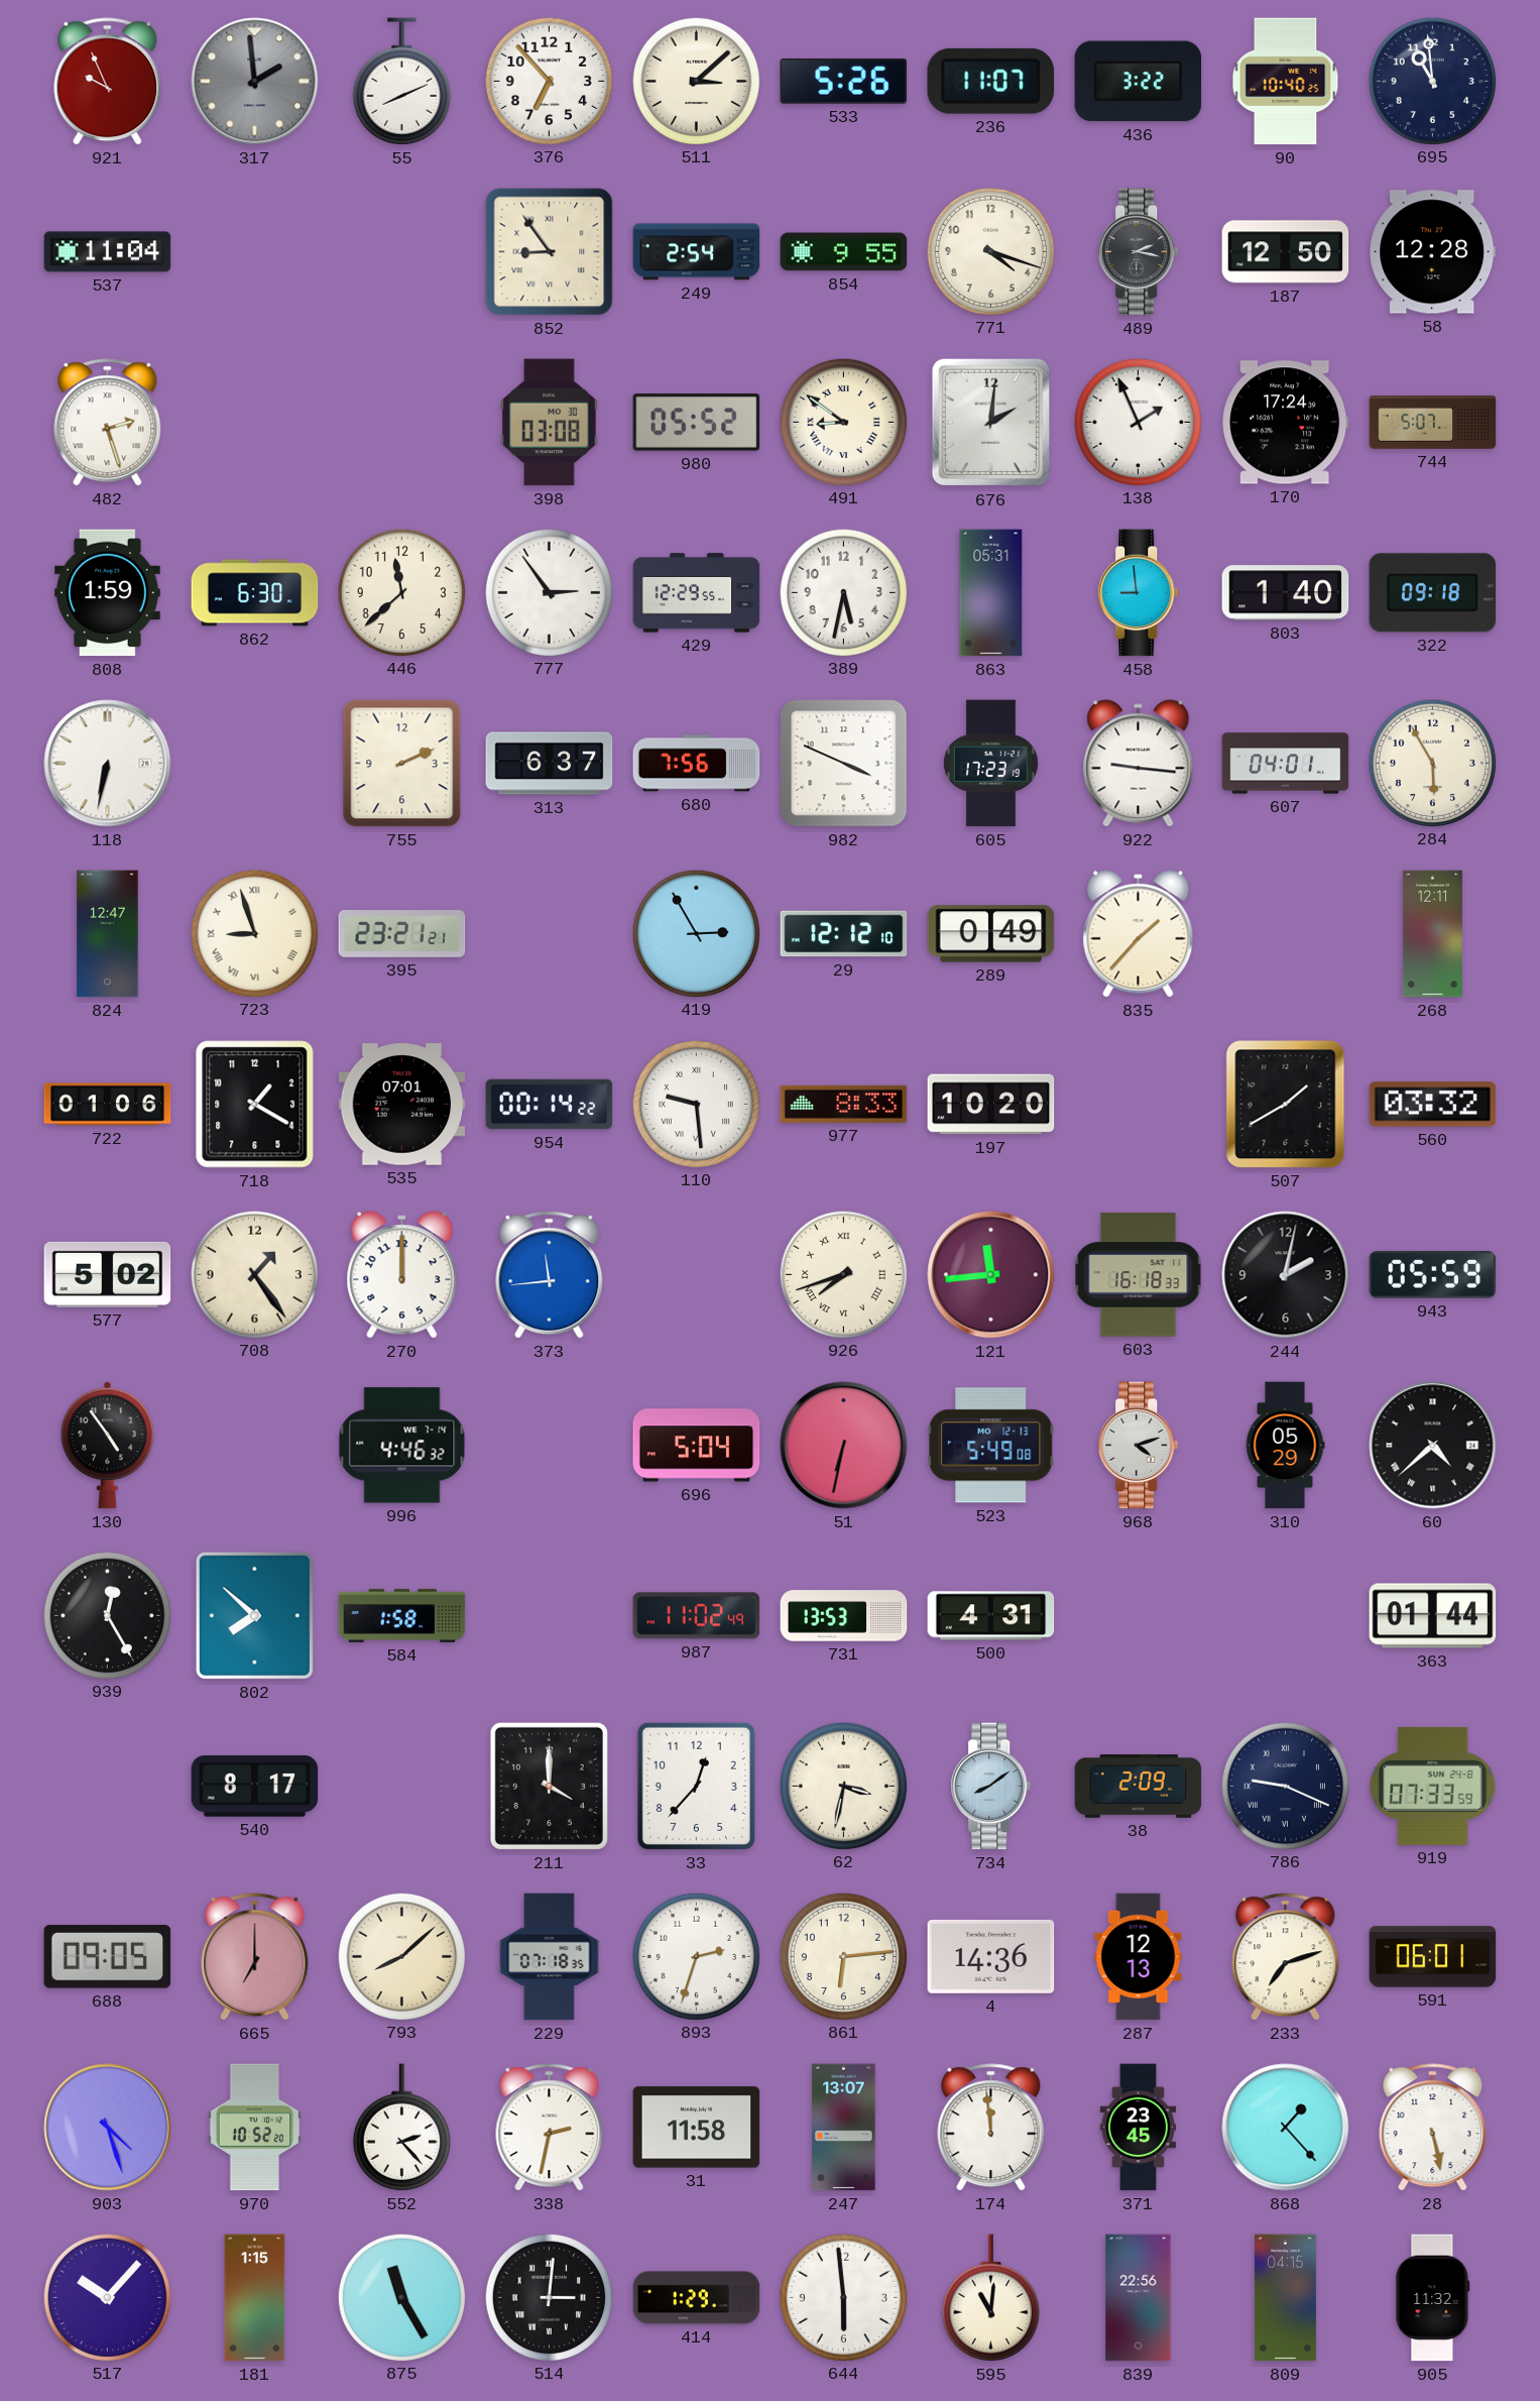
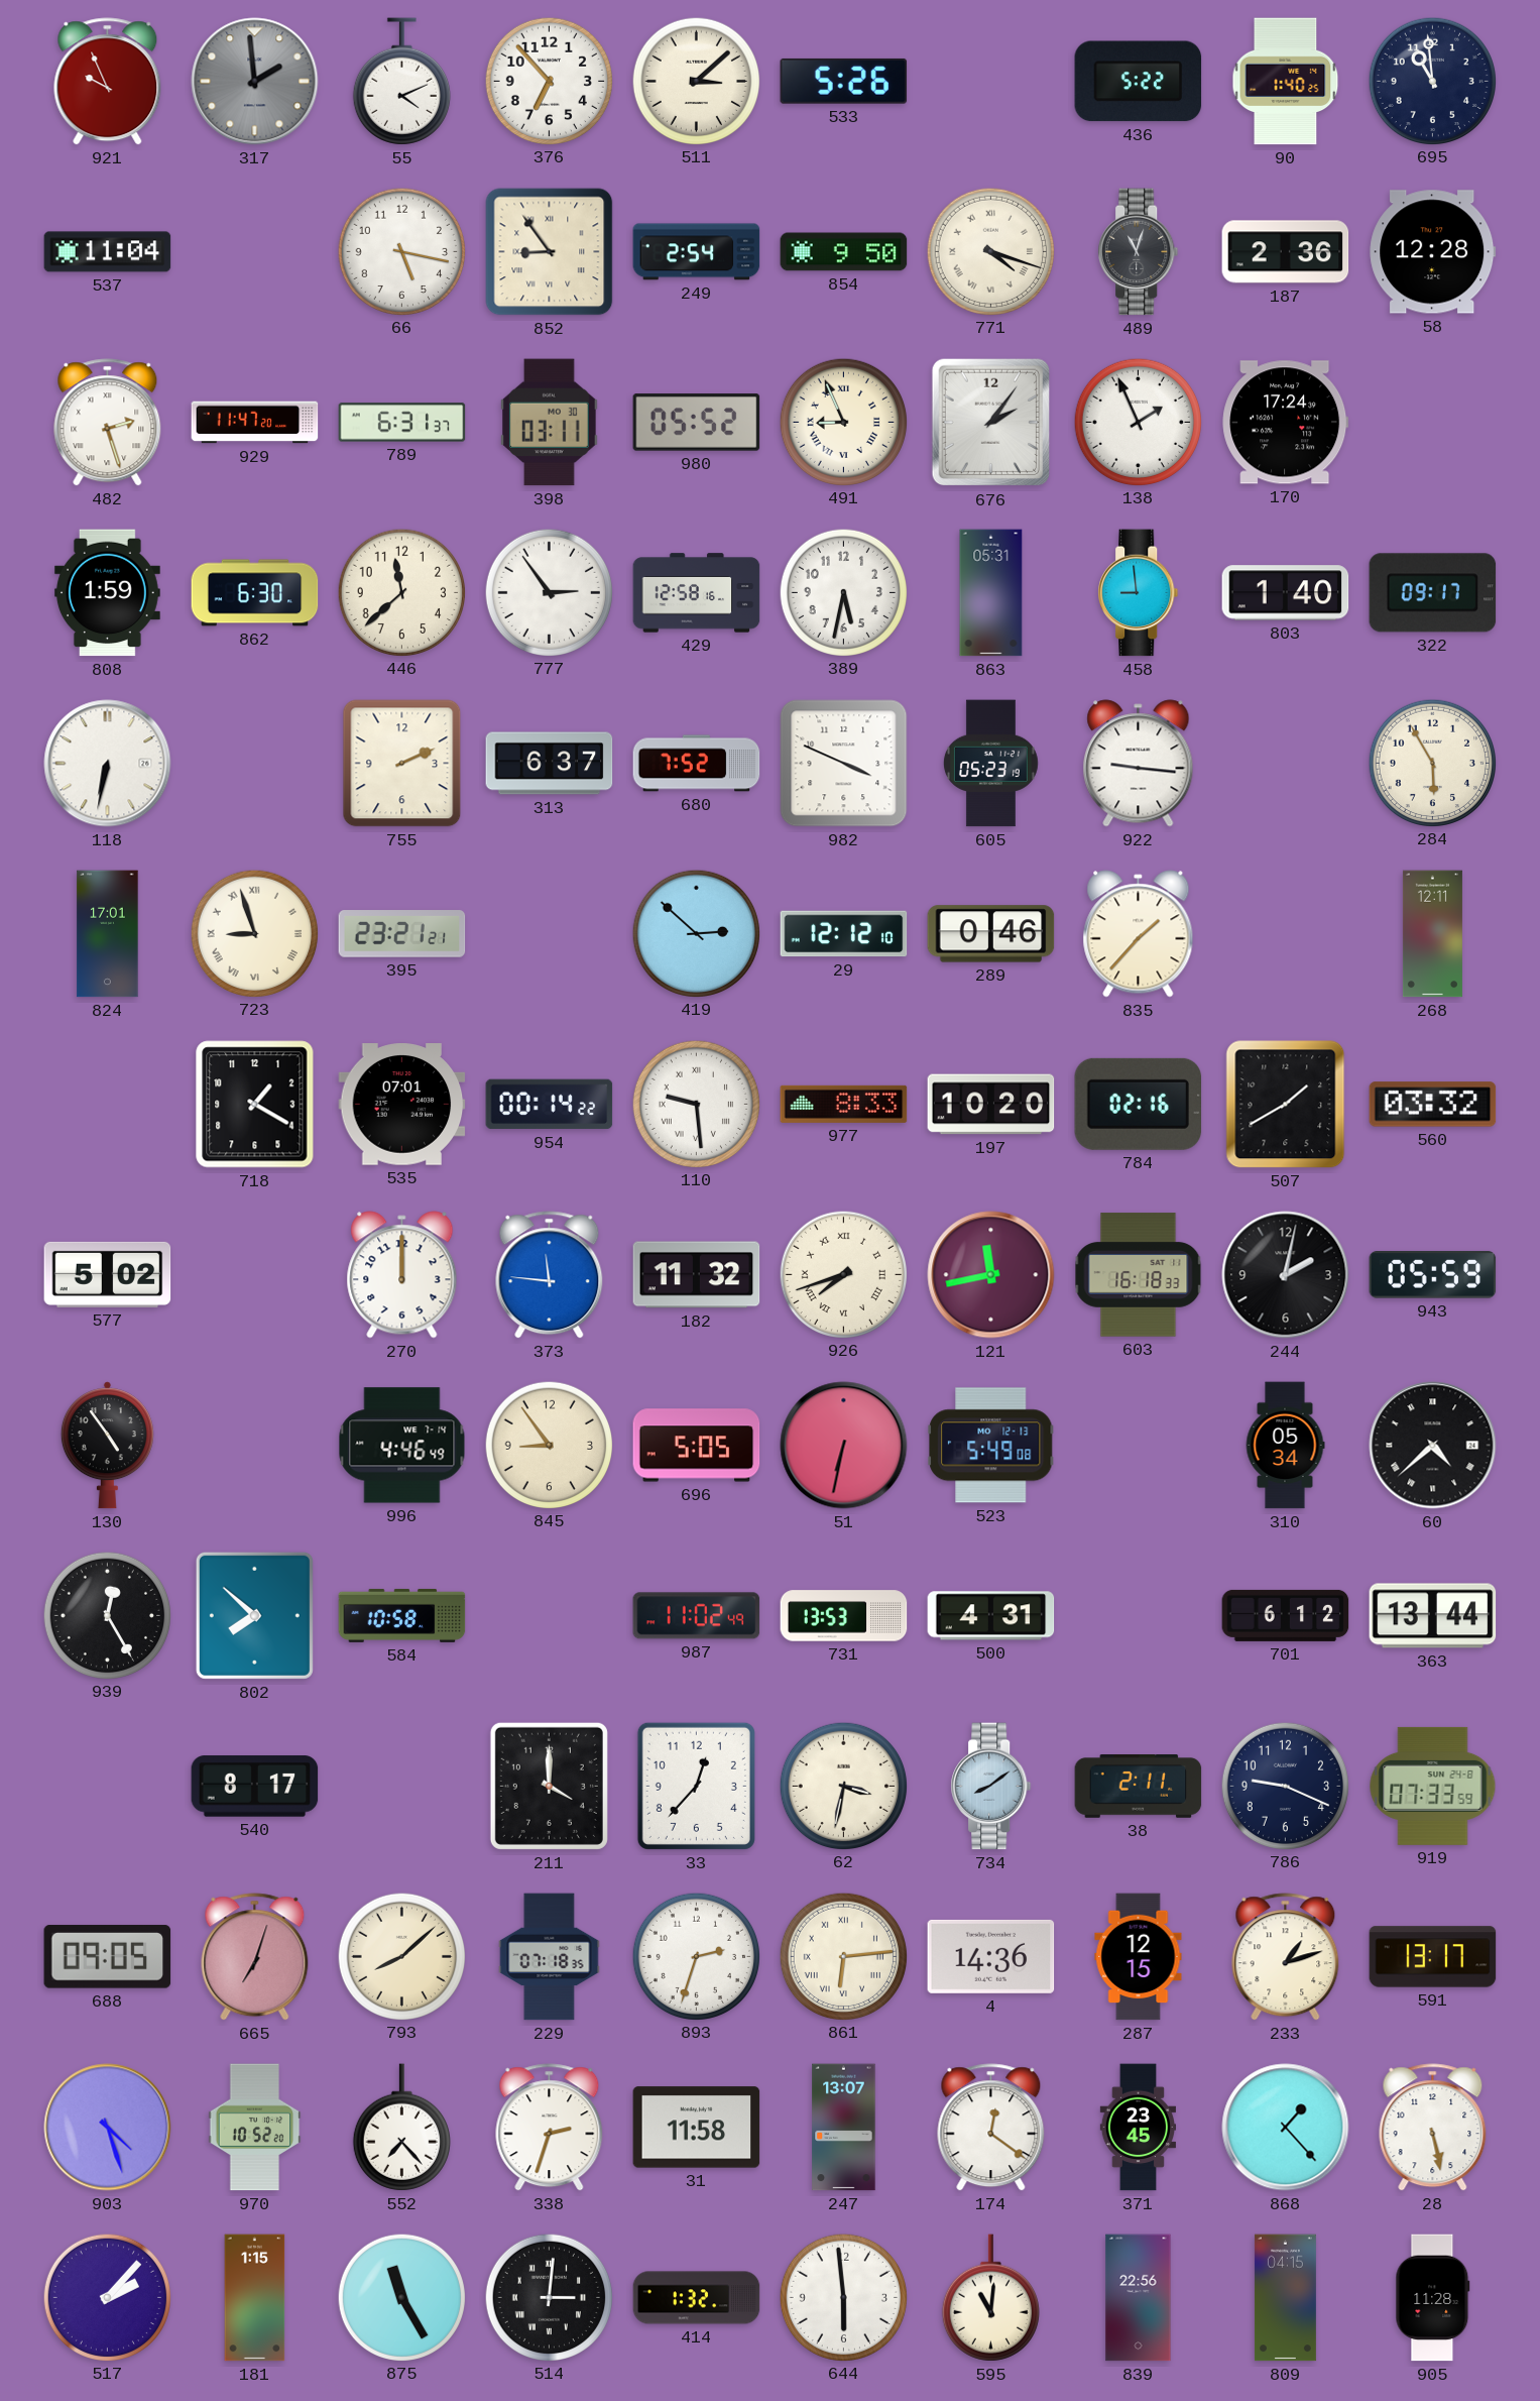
55: 8:11 -> 4:11 (401, 82)
236: 11:07 -> none (990, 81)
436: 3:22 -> 5:22 (1139, 82)
90: 10:40 -> 1:40 (1286, 82)
66: none -> 5:17 (401, 251)
854: 9:55 -> 9:50 (844, 252)
771 numerals: Arabic -> Roman (990, 251)
489: 2:17 -> 11:03 (1139, 252)
187: 12:50 -> 2:36 (1286, 252)
929: none -> 11:47 (255, 423)
789: none -> 6:31 (402, 423)
398: 03:08 -> 03:11 (550, 423)
491: 8:51 -> 8:56 (843, 422)
676: 2:01 -> 2:06 (991, 423)
744: 5:07 -> none (1433, 423)
429: 12:29 -> 12:58 (697, 593)
322: 09:18 -> 09:17 (1433, 593)
680: 7:56 -> 7:52 (697, 764)
605: 17:23 -> 05:23 (990, 764)
607: 04:01 -> none (1286, 764)
824: 12:47 -> 17:01 (108, 934)
419: 2:55 -> 2:52 (696, 933)
289: 0:49 -> 0:46 (991, 934)
722: 01:06 -> none (108, 1105)
784: none -> 02:16 (1139, 1104)
708: 1:24 -> none (254, 1274)
373: 11:44 -> 11:46 (550, 1275)
182: none -> 11:32 (697, 1275)
121: 11:44 -> 11:43 (991, 1275)
996: 4:46:32 -> 4:46:49 (402, 1446)
845: none -> 8:54 (549, 1445)
696: 5:04 -> 5:05 (697, 1446)
968: 4:12 -> none (1139, 1446)
310: 05:29 -> 05:34 (1285, 1446)
584: 1:58 -> 10:58 (402, 1615)
701: none -> 6:12 (1286, 1615)
363: 01:44 -> 13:44 (1433, 1616)
38: 2:09 -> 2:11 (1139, 1787)
786 numerals: Roman -> Arabic (1285, 1786)
665: 7:00 -> 7:03 (255, 1957)
861 numerals: Arabic -> Roman (843, 1956)
287: 12:13 -> 12:15 (1139, 1957)
233: 7:12 -> 1:12 (1286, 1957)
591: 06:01 -> 13:17 (1433, 1957)
552: 2:23 -> 7:23 (401, 2128)
338: 2:32 -> 2:33 (550, 2128)
174: 11:59 -> 12:21 (991, 2128)
517: 10:07 -> 2:07 (107, 2297)
414: 1:29 -> 1:32 (697, 2298)
905: 11:32 -> 11:28 (1433, 2298)
